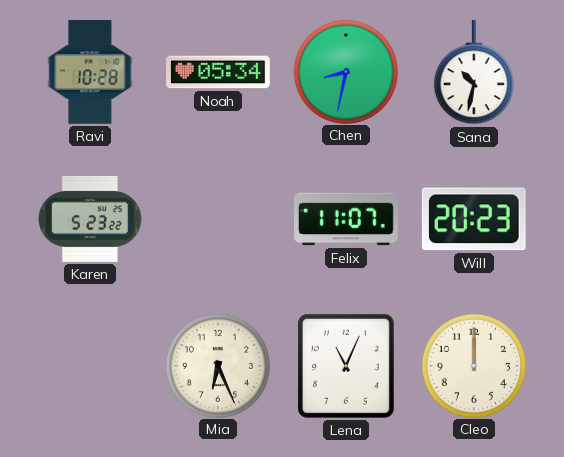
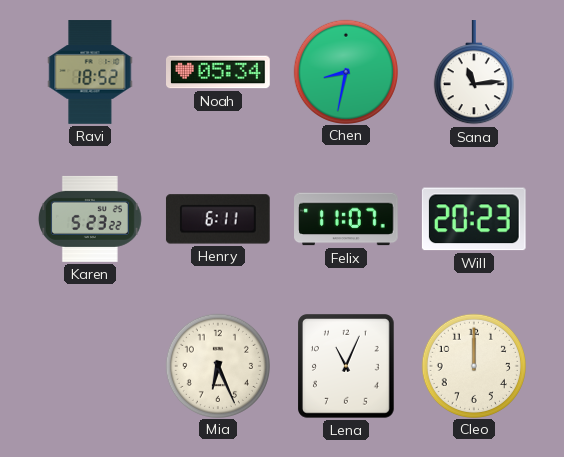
Ravi: 10:28 -> 18:52 (90, 72)
Sana: 10:32 -> 11:14 (474, 73)
Henry: none -> 6:11 (218, 219)
